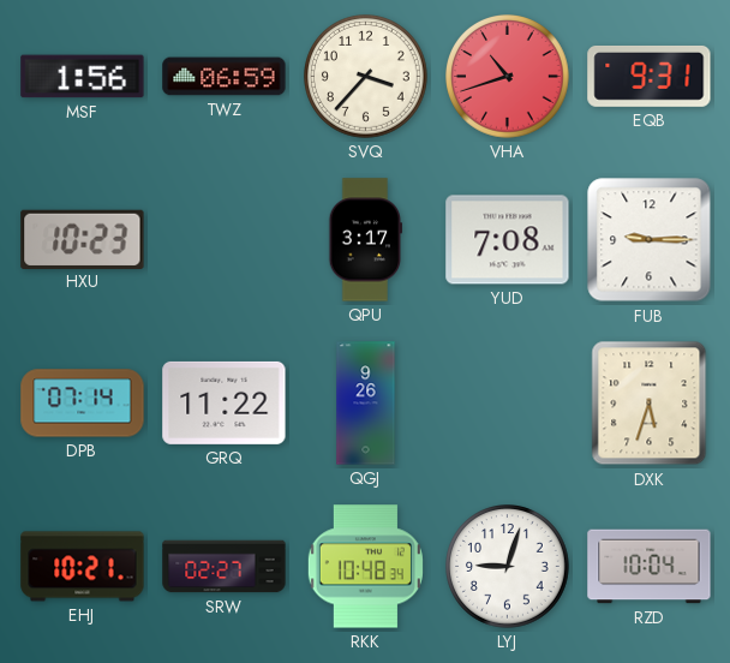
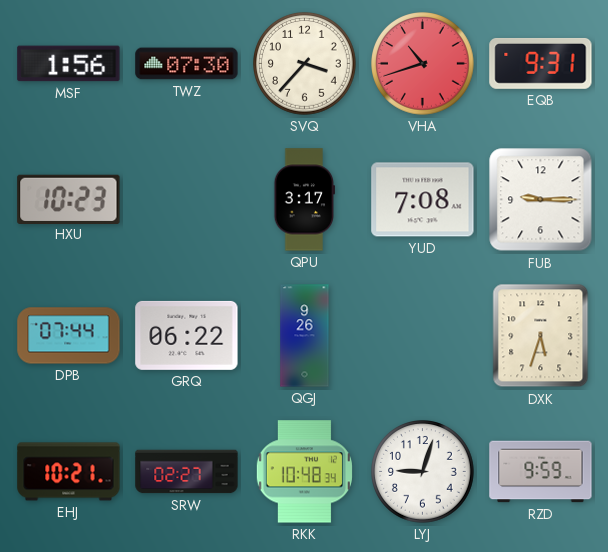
TWZ: 06:59 -> 07:30 (187, 64)
DPB: 07:14 -> 07:44 (69, 336)
GRQ: 11:22 -> 06:22 (187, 335)
RZD: 10:04 -> 9:59 (541, 472)
